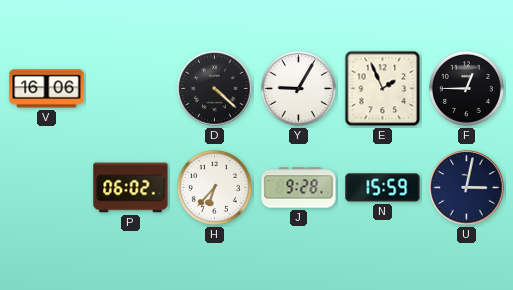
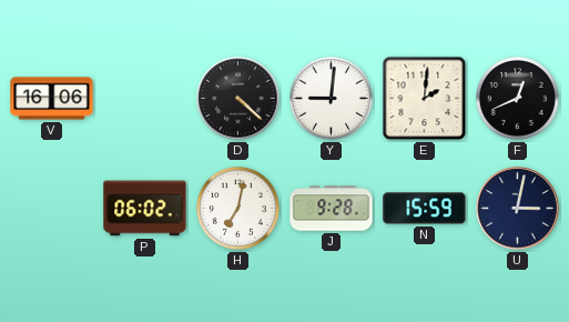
Y: 9:05 -> 9:01 (331, 98)
E: 1:56 -> 2:01 (425, 99)
F: 12:45 -> 12:41 (517, 98)
H: 6:37 -> 7:02 (237, 208)
